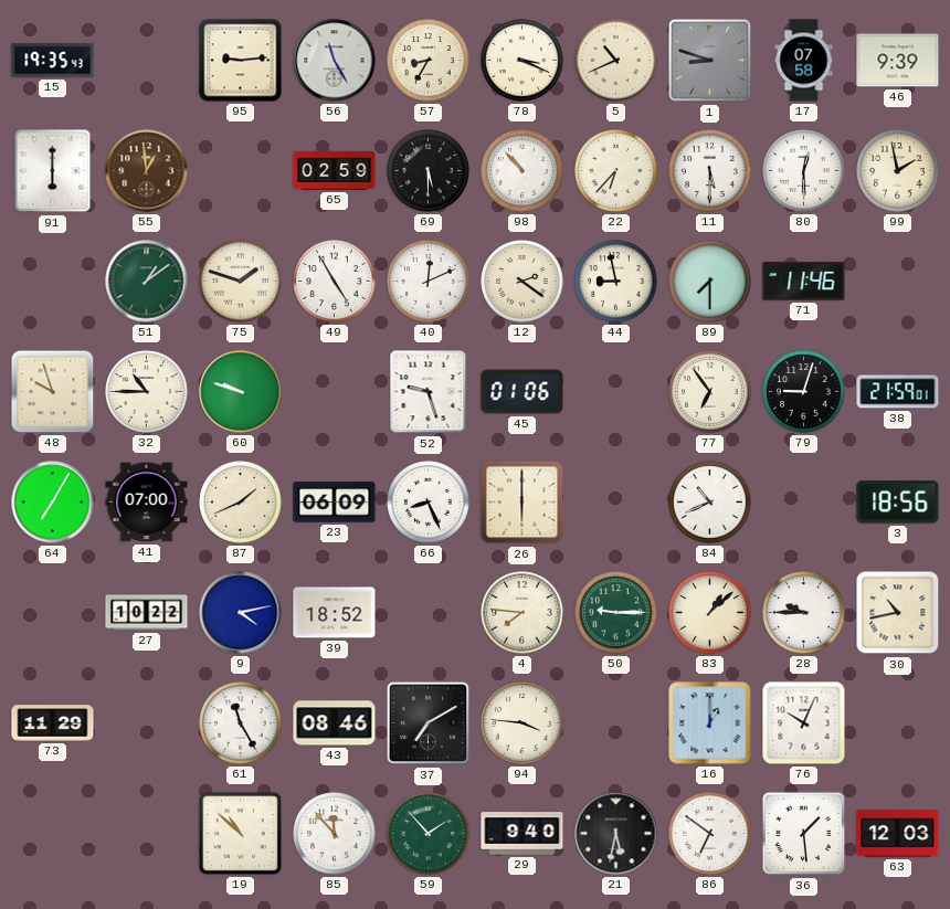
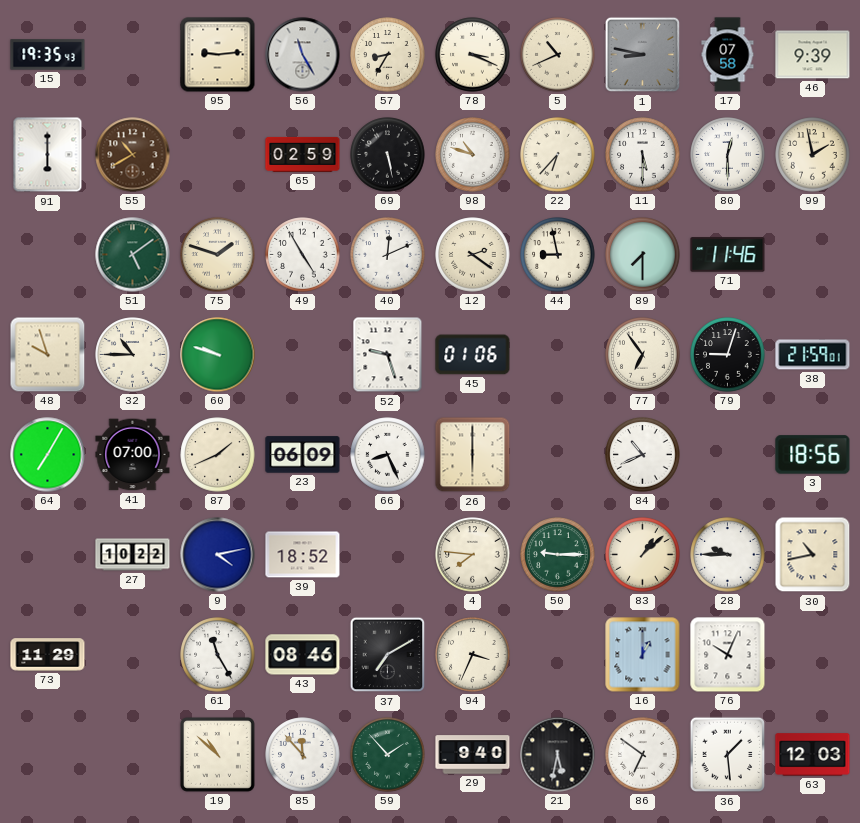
1: 8:48 -> 8:47 (643, 55)
55: 12:59 -> 10:40 (133, 155)
69: 5:30 -> 5:28 (388, 155)
98: 10:53 -> 10:48 (473, 155)
51: 1:09 -> 5:09 (133, 255)
94: 3:46 -> 3:34 (473, 655)
